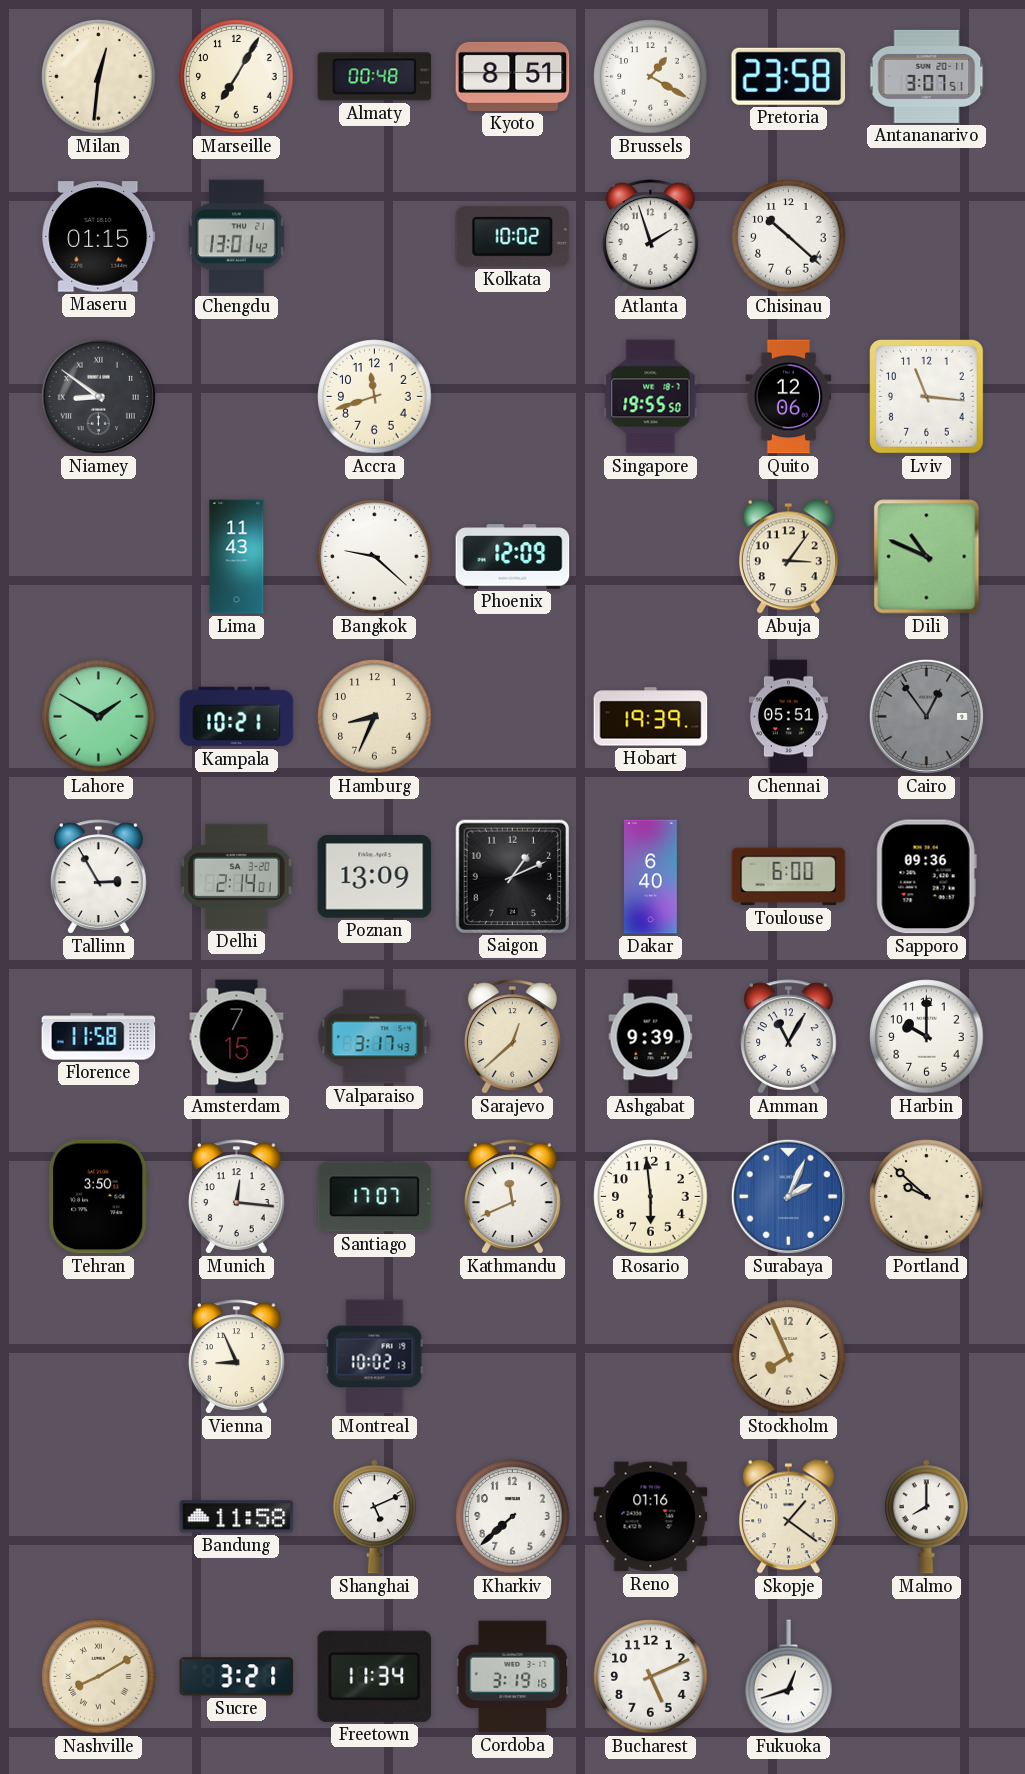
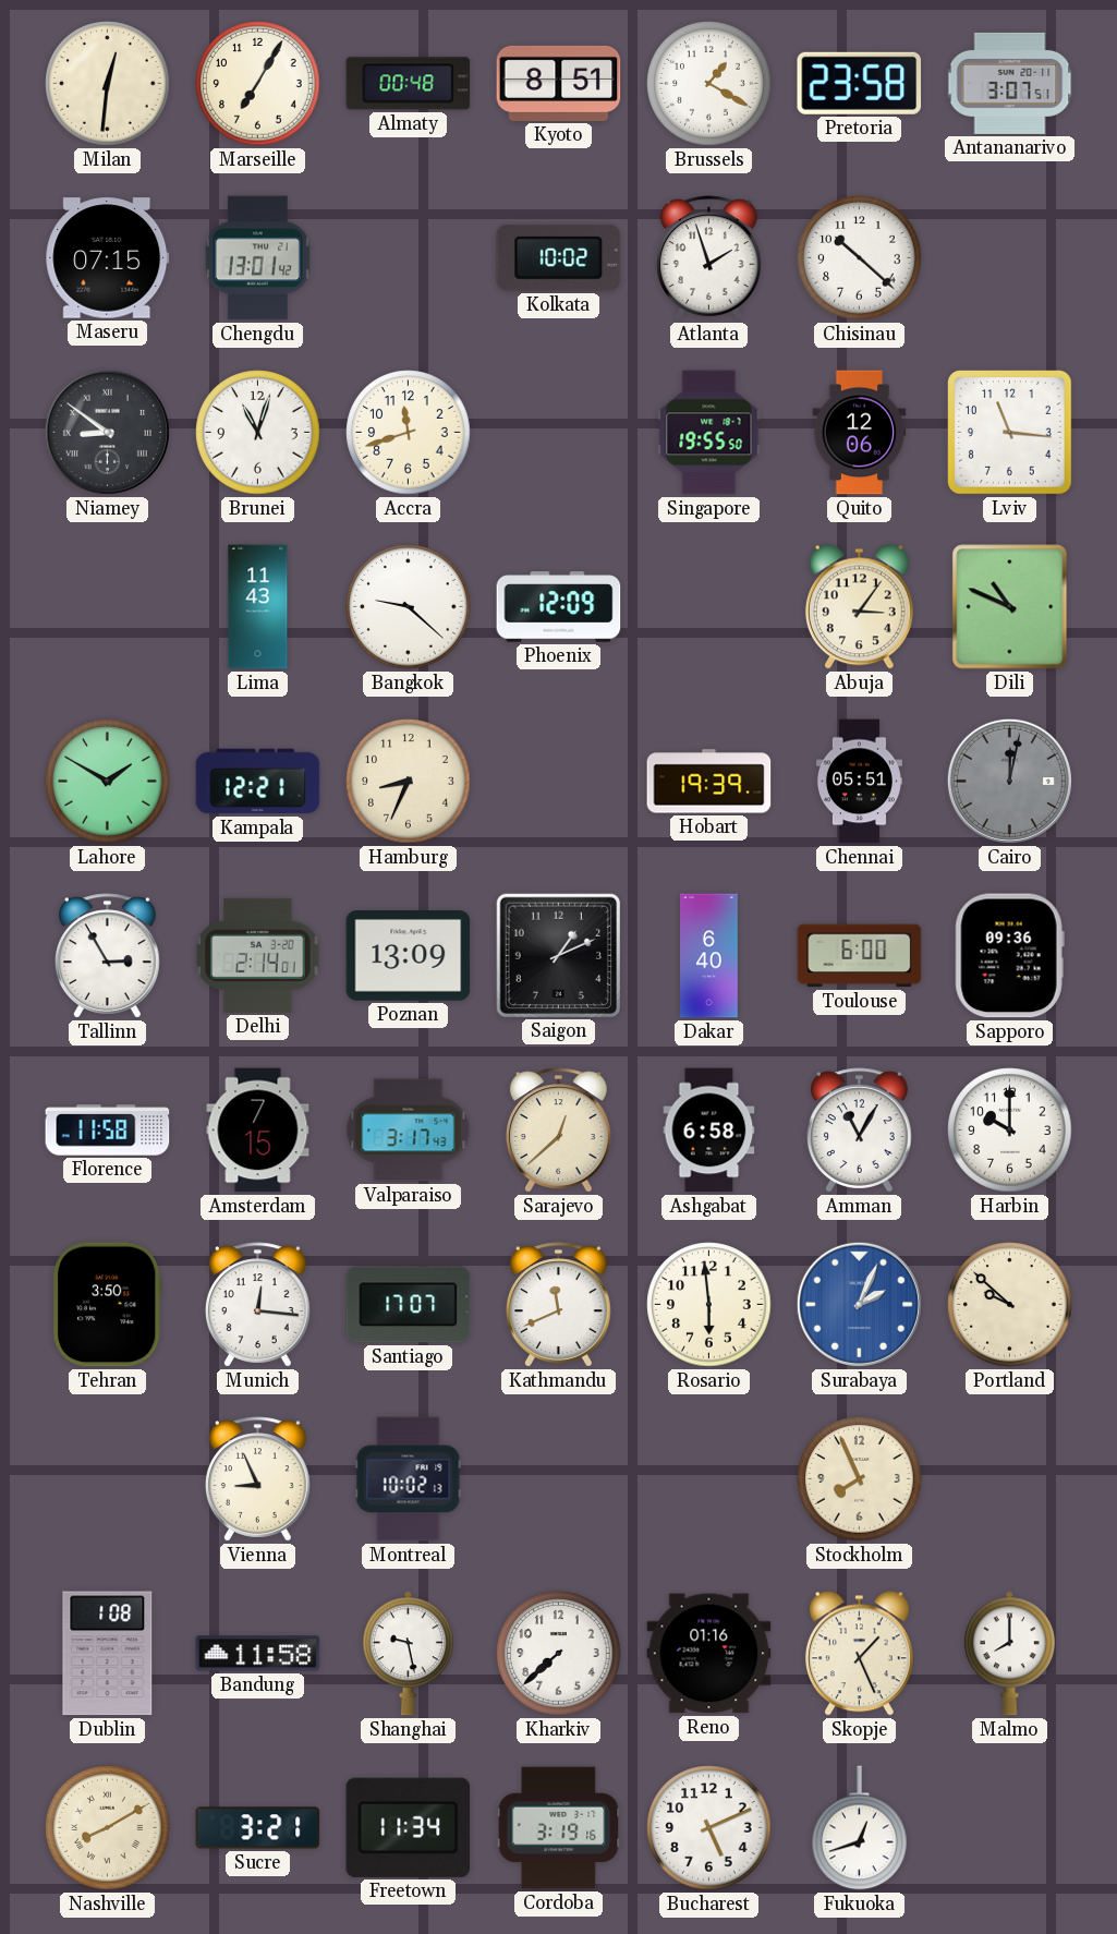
Maseru: 01:15 -> 07:15 (108, 258)
Brunei: none -> 11:03 (258, 433)
Kampala: 10:21 -> 12:21 (258, 782)
Cairo: 12:54 -> 12:02 (1009, 781)
Ashgabat: 9:39 -> 6:58 (709, 1131)
Dublin: none -> 1:08 (108, 1654)
Shanghai: 5:11 -> 9:28 (408, 1654)
Skopje: 1:21 -> 1:26 (859, 1654)
